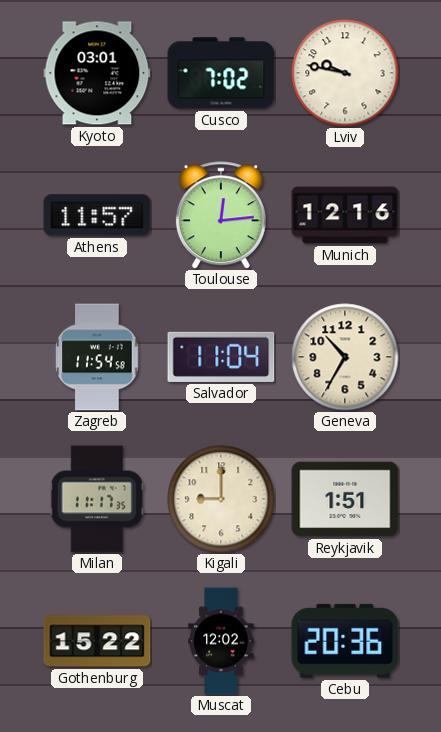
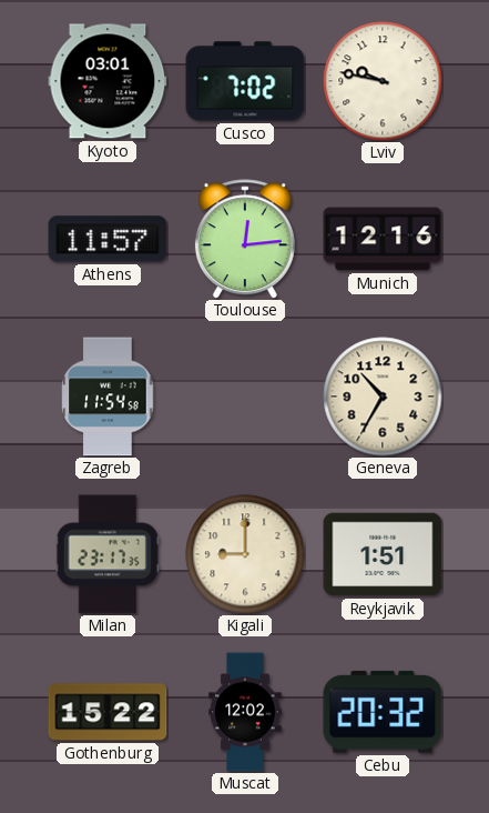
Salvador: 11:04 -> none (221, 357)
Milan: 11:17 -> 23:17 (108, 554)
Cebu: 20:36 -> 20:32 (383, 712)
